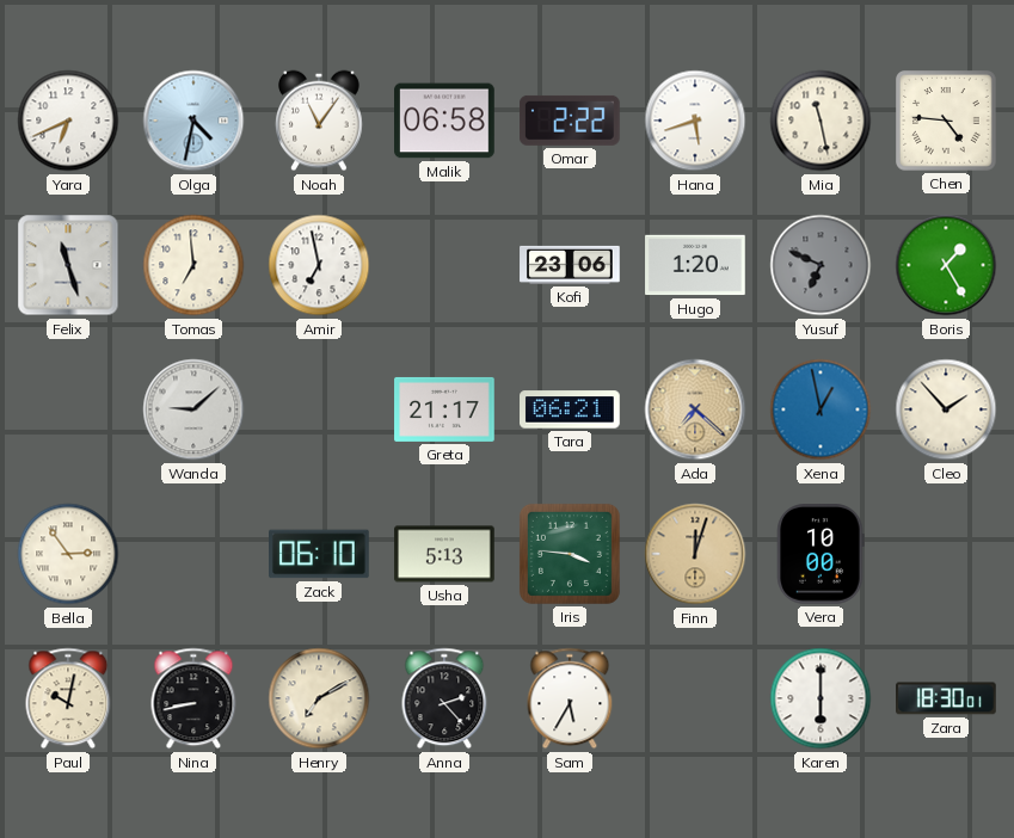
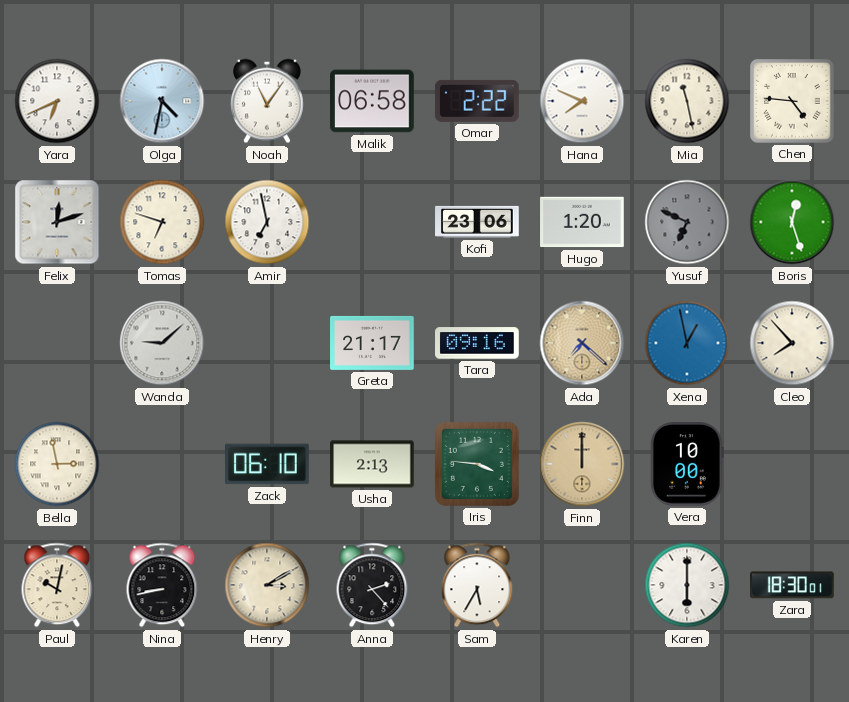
Hana: 5:42 -> 7:49 (582, 101)
Felix: 11:27 -> 12:12 (57, 222)
Tomas: 6:59 -> 6:48 (162, 222)
Boris: 1:25 -> 12:27 (792, 222)
Tara: 06:21 -> 09:16 (477, 343)
Cleo: 1:53 -> 7:53 (792, 343)
Bella: 2:54 -> 2:58 (57, 464)
Usha: 5:13 -> 2:13 (372, 464)
Finn: 12:03 -> 12:00 (582, 464)
Henry: 7:10 -> 3:10 (267, 585)
